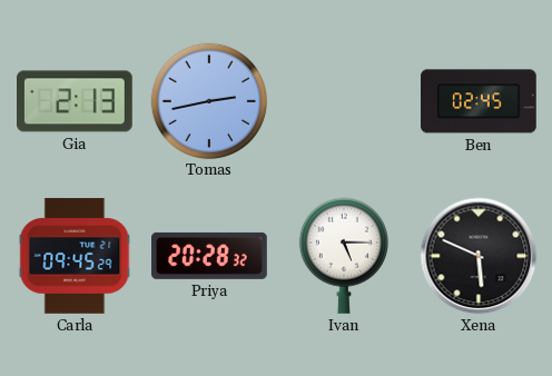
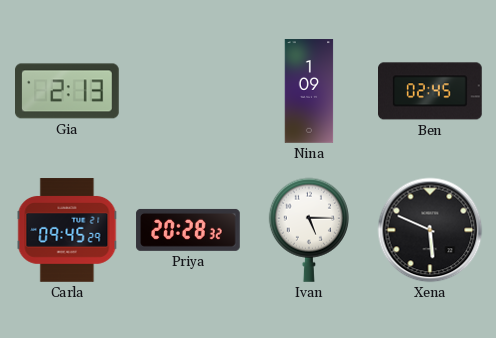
Tomas: 2:43 -> none (208, 100)
Nina: none -> 1:09 (309, 91)
